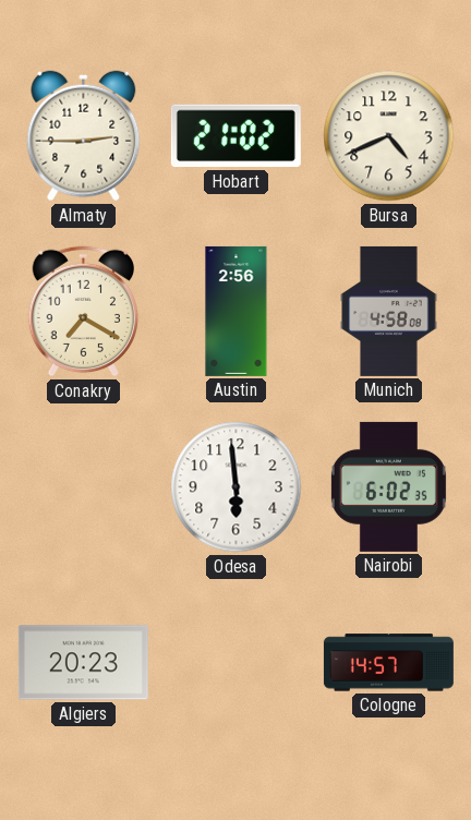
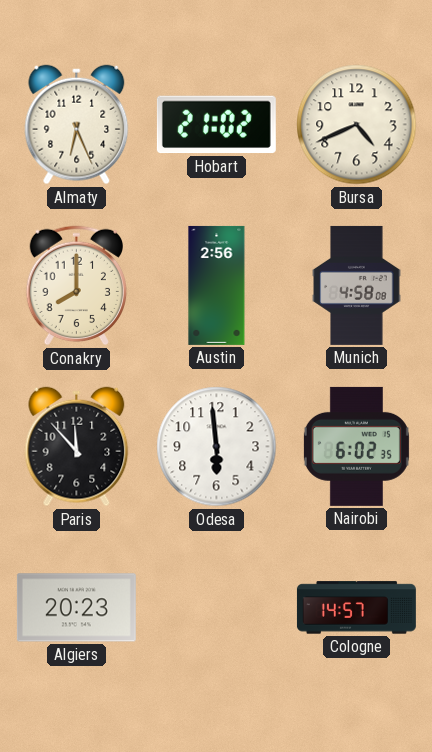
Almaty: 2:45 -> 6:26 (77, 125)
Conakry: 7:20 -> 8:00 (76, 286)
Paris: none -> 11:53 (77, 447)
